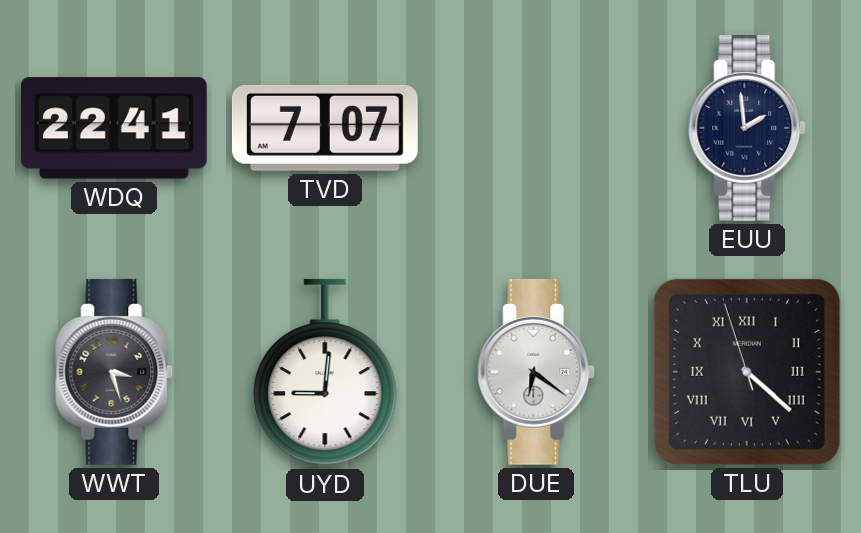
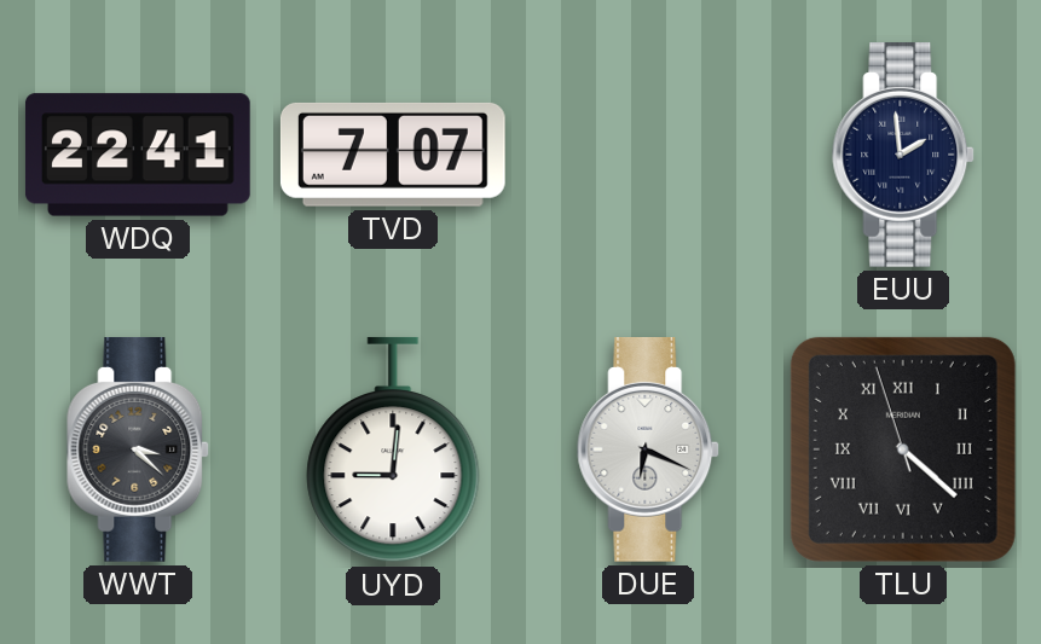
WWT: 3:27 -> 3:22 (139, 449)
DUE: 6:21 -> 6:19 (649, 449)
